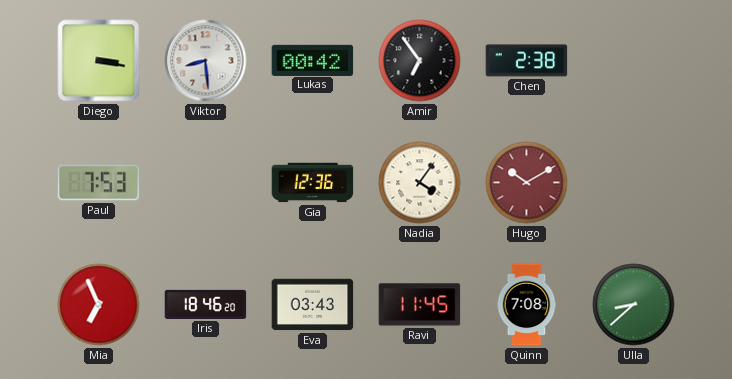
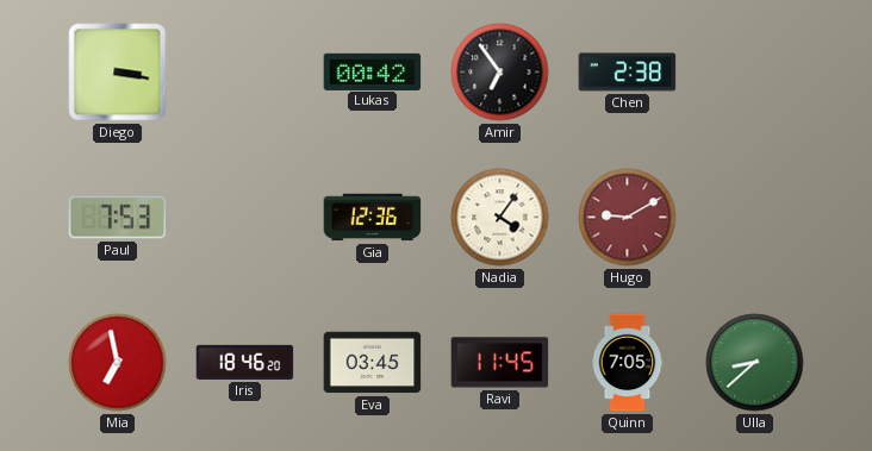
Viktor: 8:29 -> none (206, 61)
Hugo: 10:10 -> 9:10 (628, 218)
Mia: 6:56 -> 6:58 (118, 363)
Eva: 03:43 -> 03:45 (373, 363)
Quinn: 7:08 -> 7:05 (628, 363)
